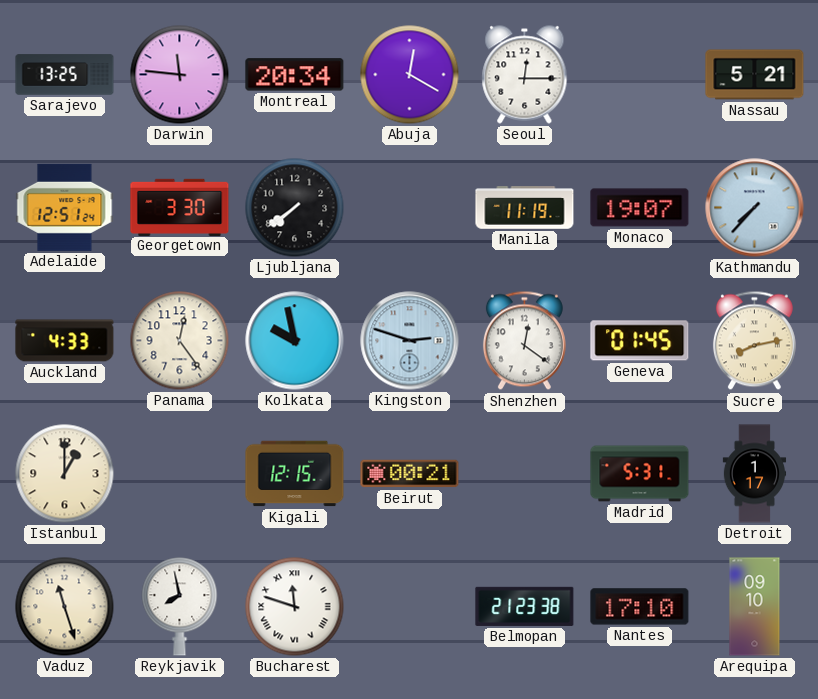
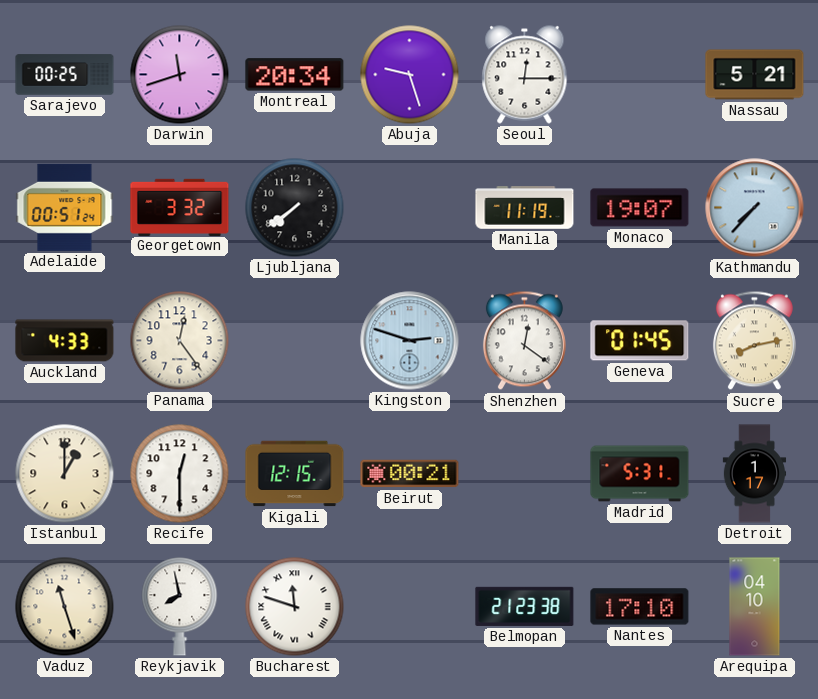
Sarajevo: 13:25 -> 00:25 (65, 75)
Darwin: 11:46 -> 11:42 (180, 75)
Abuja: 12:20 -> 9:27 (410, 75)
Adelaide: 12:51 -> 00:51 (65, 207)
Georgetown: 3:30 -> 3:32 (180, 207)
Kolkata: 9:58 -> none (295, 341)
Recife: none -> 12:30 (180, 474)
Arequipa: 09:10 -> 04:10 (755, 607)
